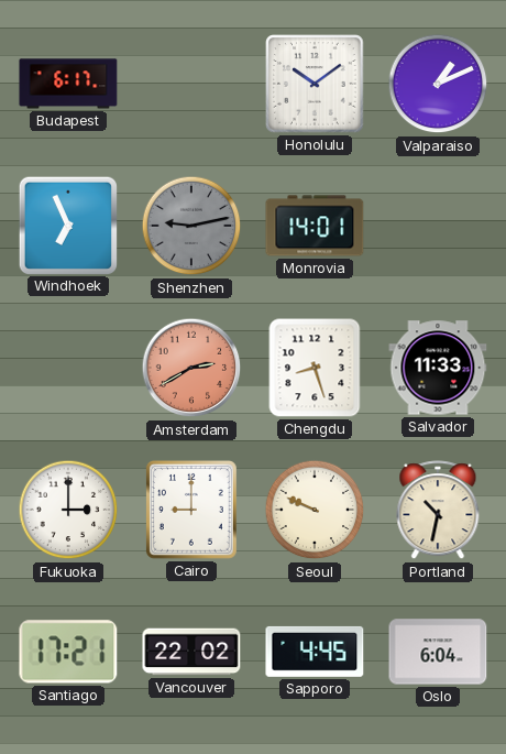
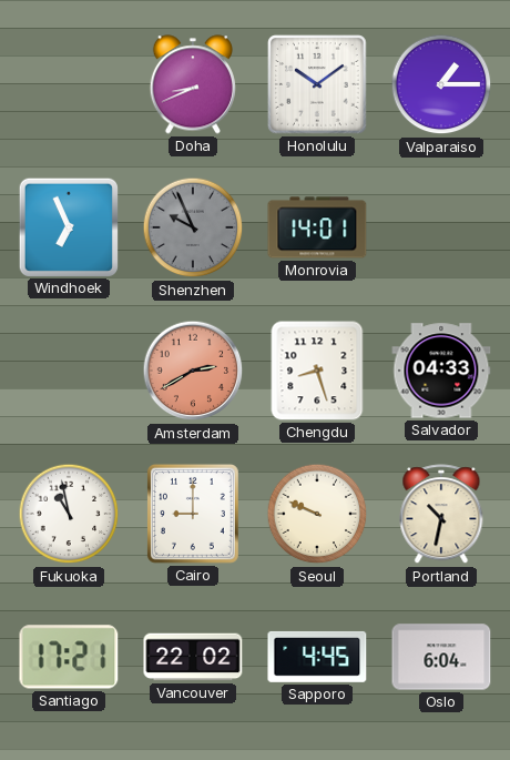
Budapest: 6:17 -> none (68, 84)
Doha: none -> 8:41 (193, 84)
Valparaiso: 1:11 -> 1:15 (441, 84)
Shenzhen: 9:13 -> 9:56 (193, 227)
Salvador: 11:33 -> 04:33 (441, 371)
Fukuoka: 3:00 -> 10:58 (69, 514)
